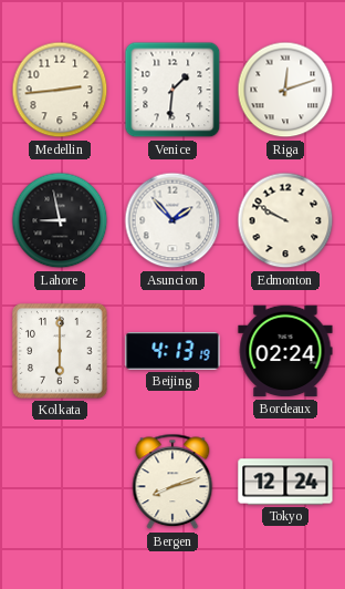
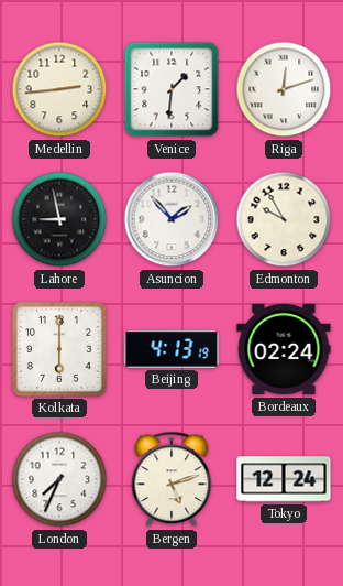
Edmonton: 9:50 -> 9:55 (284, 219)
London: none -> 7:34 (59, 479)
Bergen: 8:12 -> 5:12 (171, 479)
